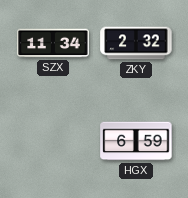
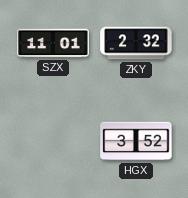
SZX: 11:34 -> 11:01 (53, 43)
HGX: 6:59 -> 3:52 (136, 141)
